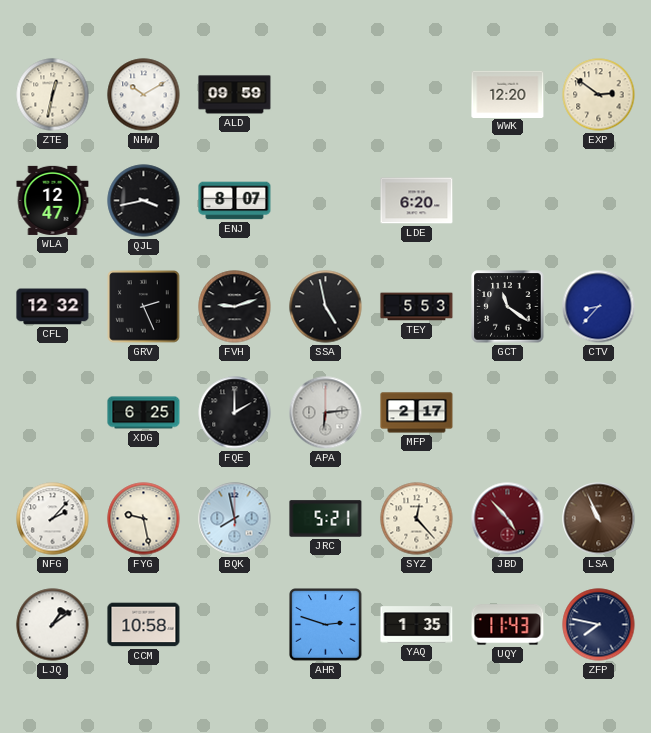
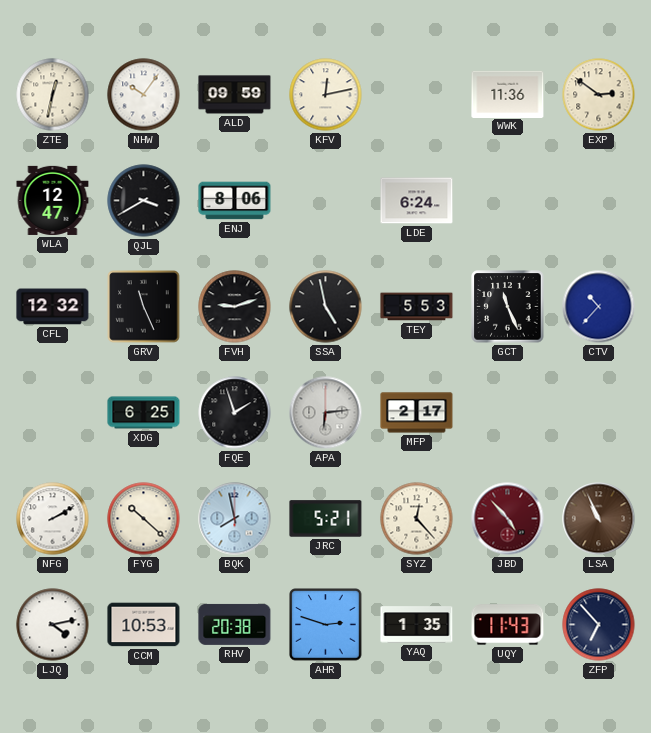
NHW: 10:10 -> 10:06 (144, 95)
KFV: none -> 12:13 (326, 95)
WWK: 12:20 -> 11:36 (508, 94)
QJL: 3:43 -> 3:40 (144, 201)
ENJ: 8:07 -> 8:06 (235, 201)
LDE: 6:20 -> 6:24 (417, 201)
GRV: 2:26 -> 11:26 (144, 307)
GCT: 11:21 -> 11:26 (508, 307)
CTV: 8:37 -> 10:37 (599, 307)
FQE: 2:00 -> 1:57 (235, 413)
NFG: 2:07 -> 2:10 (53, 519)
FYG: 9:28 -> 10:22 (144, 519)
LJQ: 1:09 -> 4:13 (53, 625)
CCM: 10:58 -> 10:53 (144, 625)
RHV: none -> 20:38 (235, 624)
ZFP: 7:47 -> 6:53 (599, 625)
